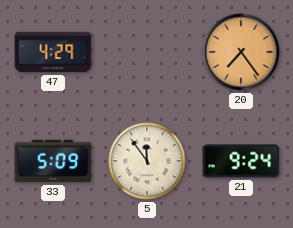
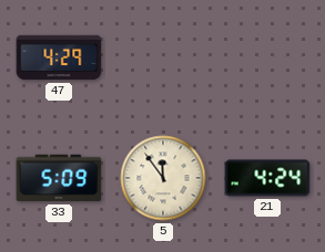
20: 7:24 -> none (241, 52)
21: 9:24 -> 4:24 (267, 178)
